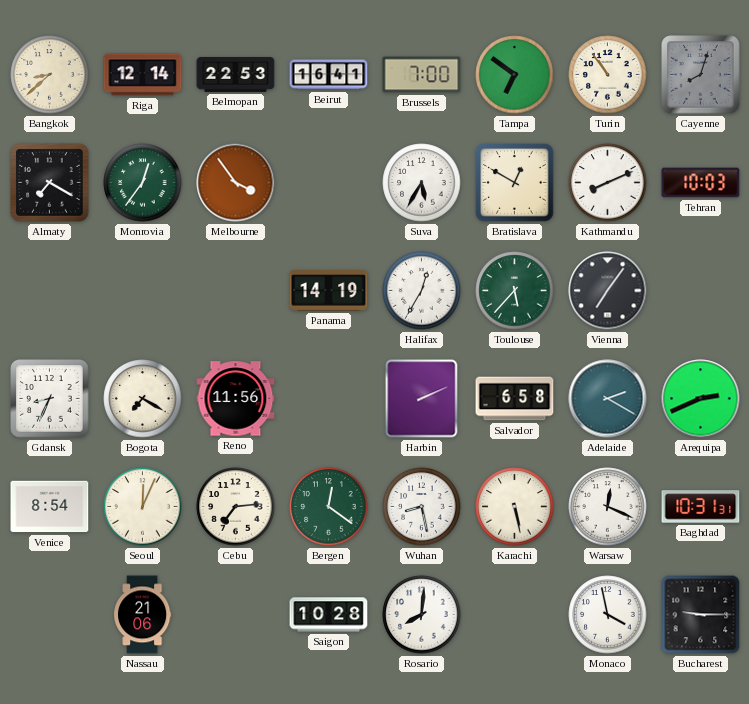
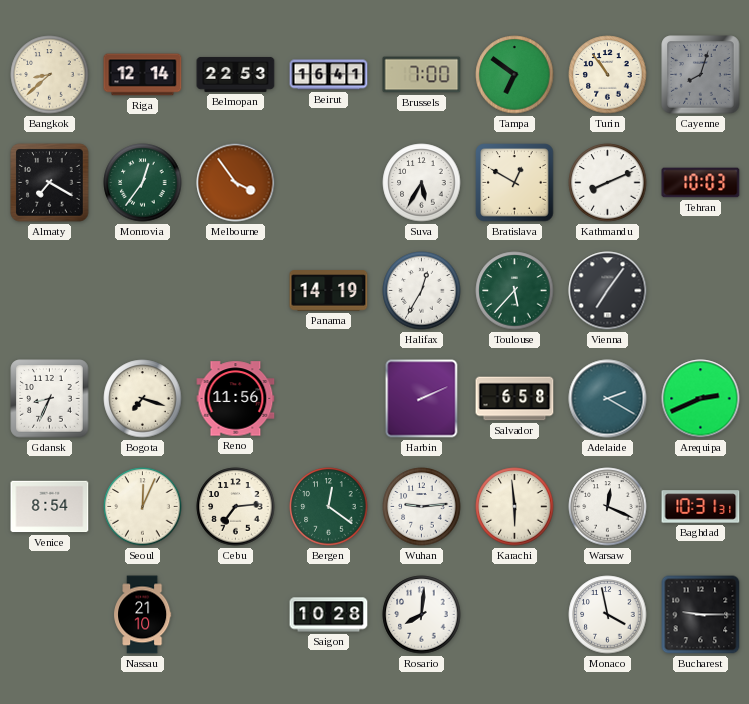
Bogota: 7:20 -> 7:18 (143, 399)
Wuhan: 8:28 -> 9:14 (422, 507)
Karachi: 5:28 -> 5:59 (515, 507)
Nassau: 21:06 -> 21:10 (143, 615)
